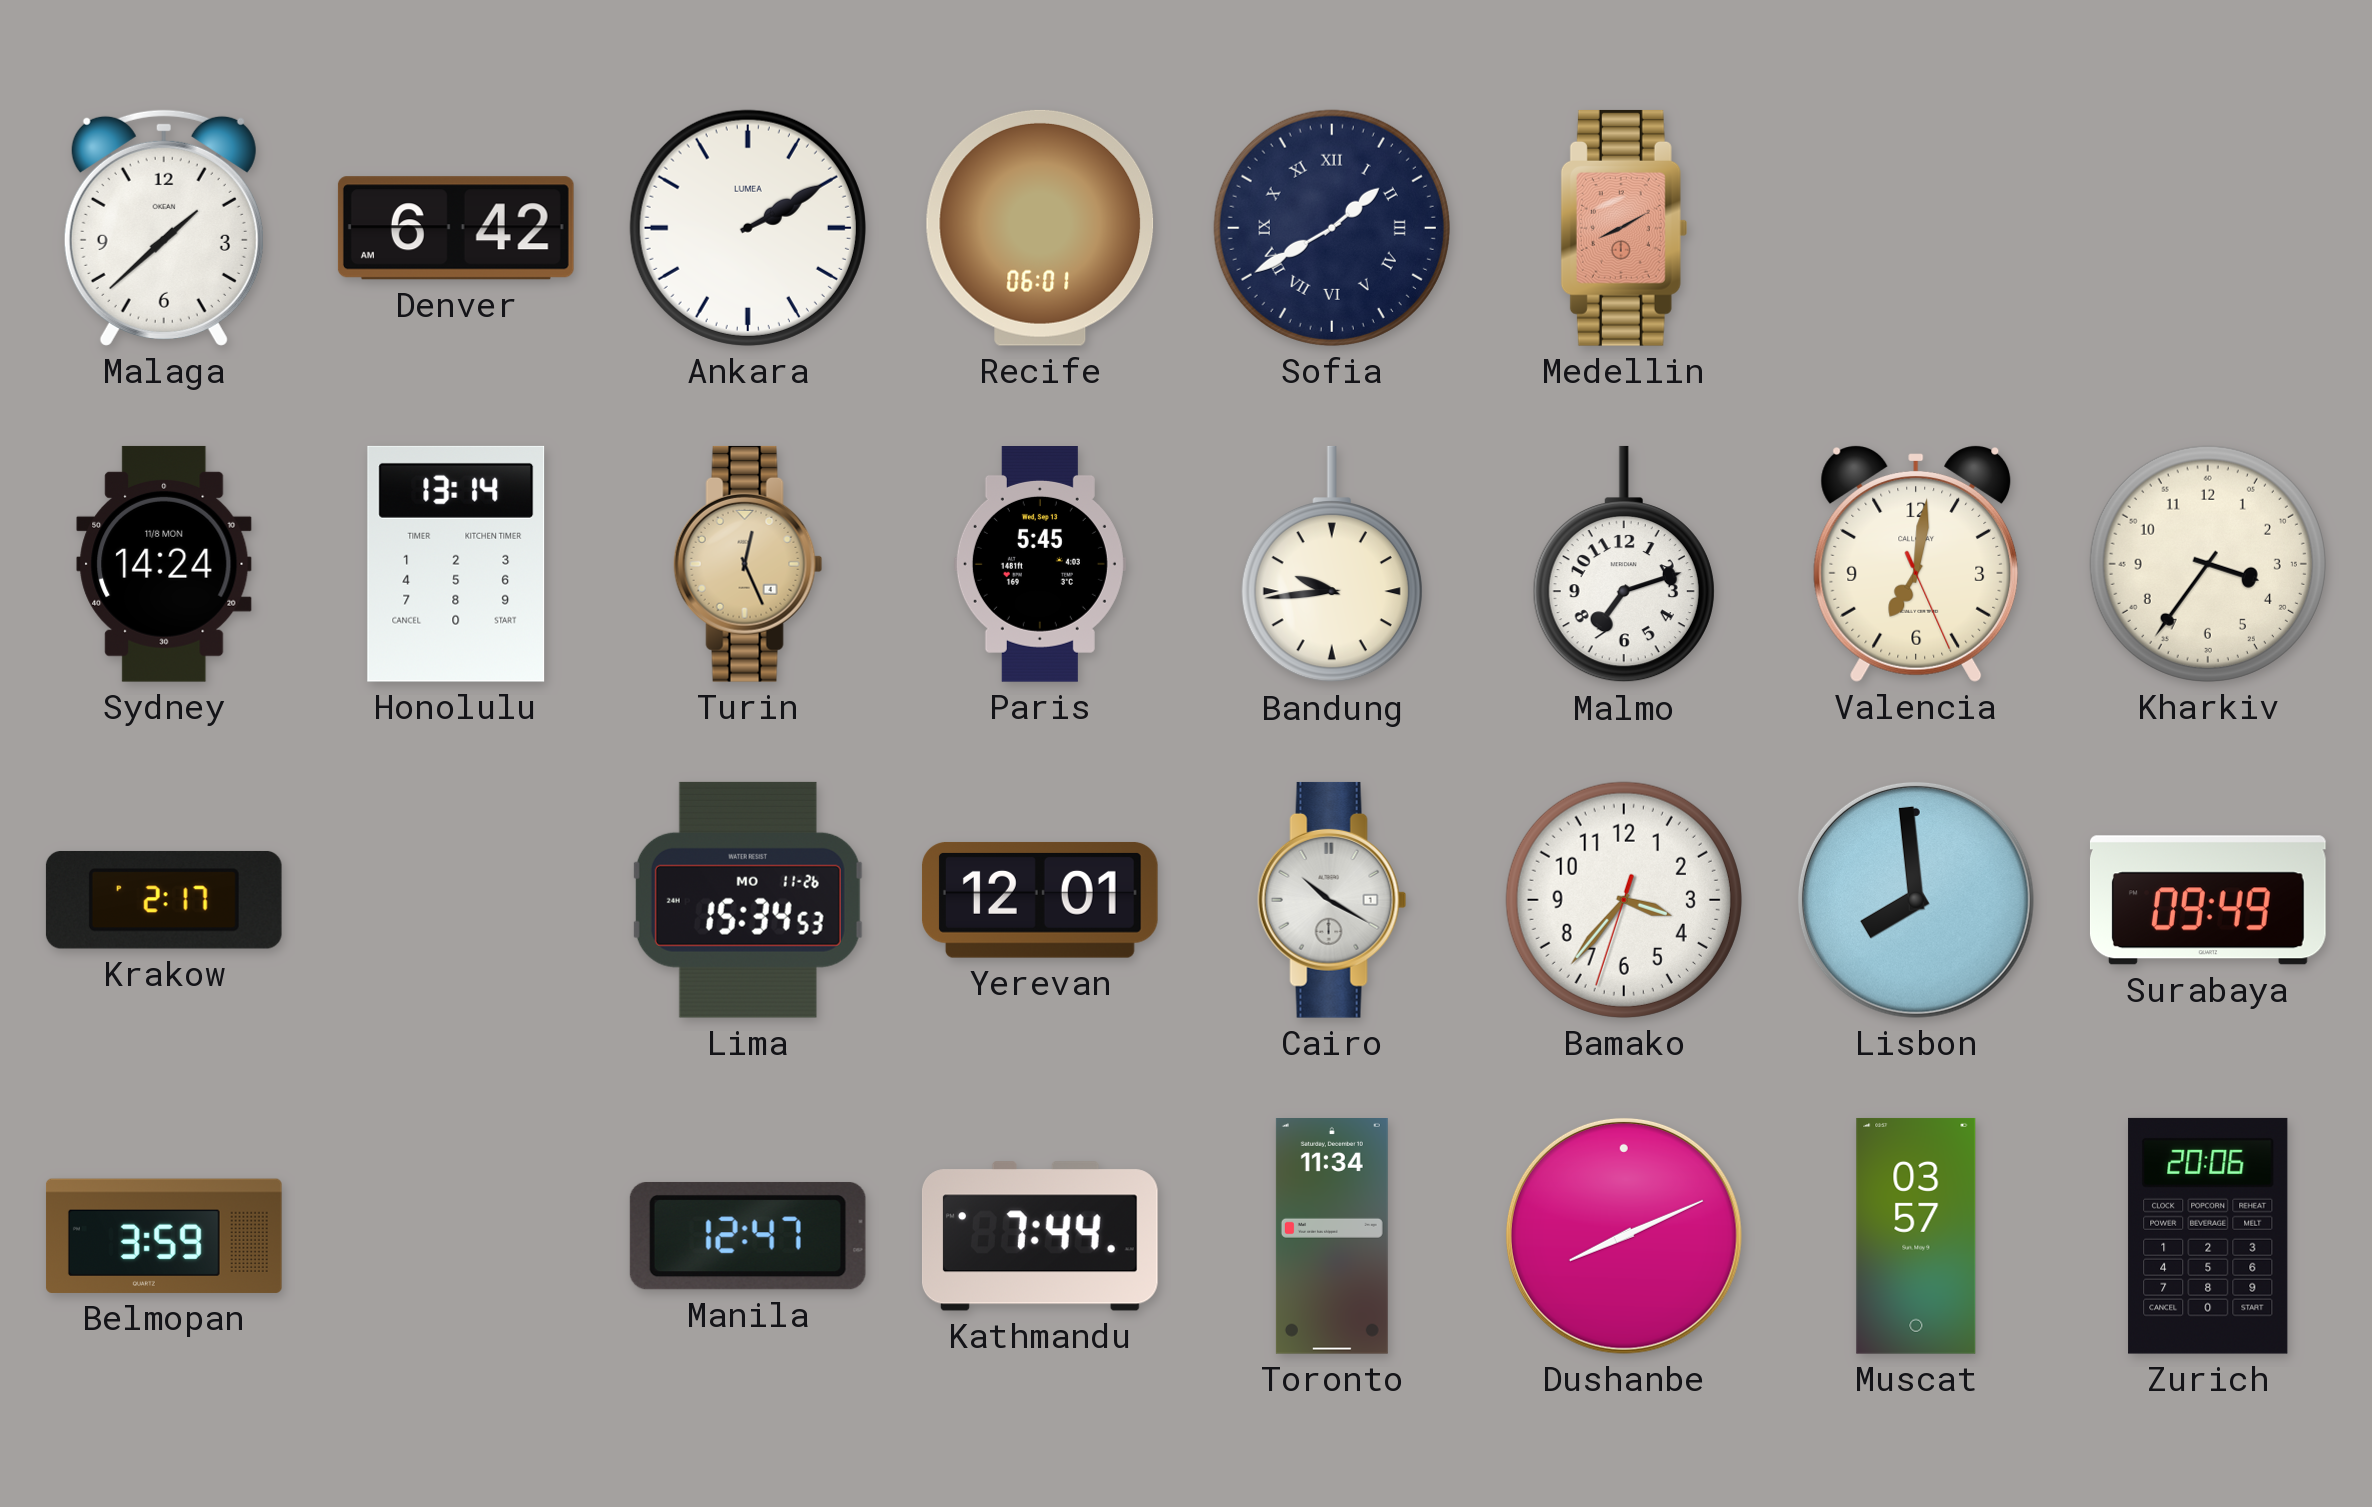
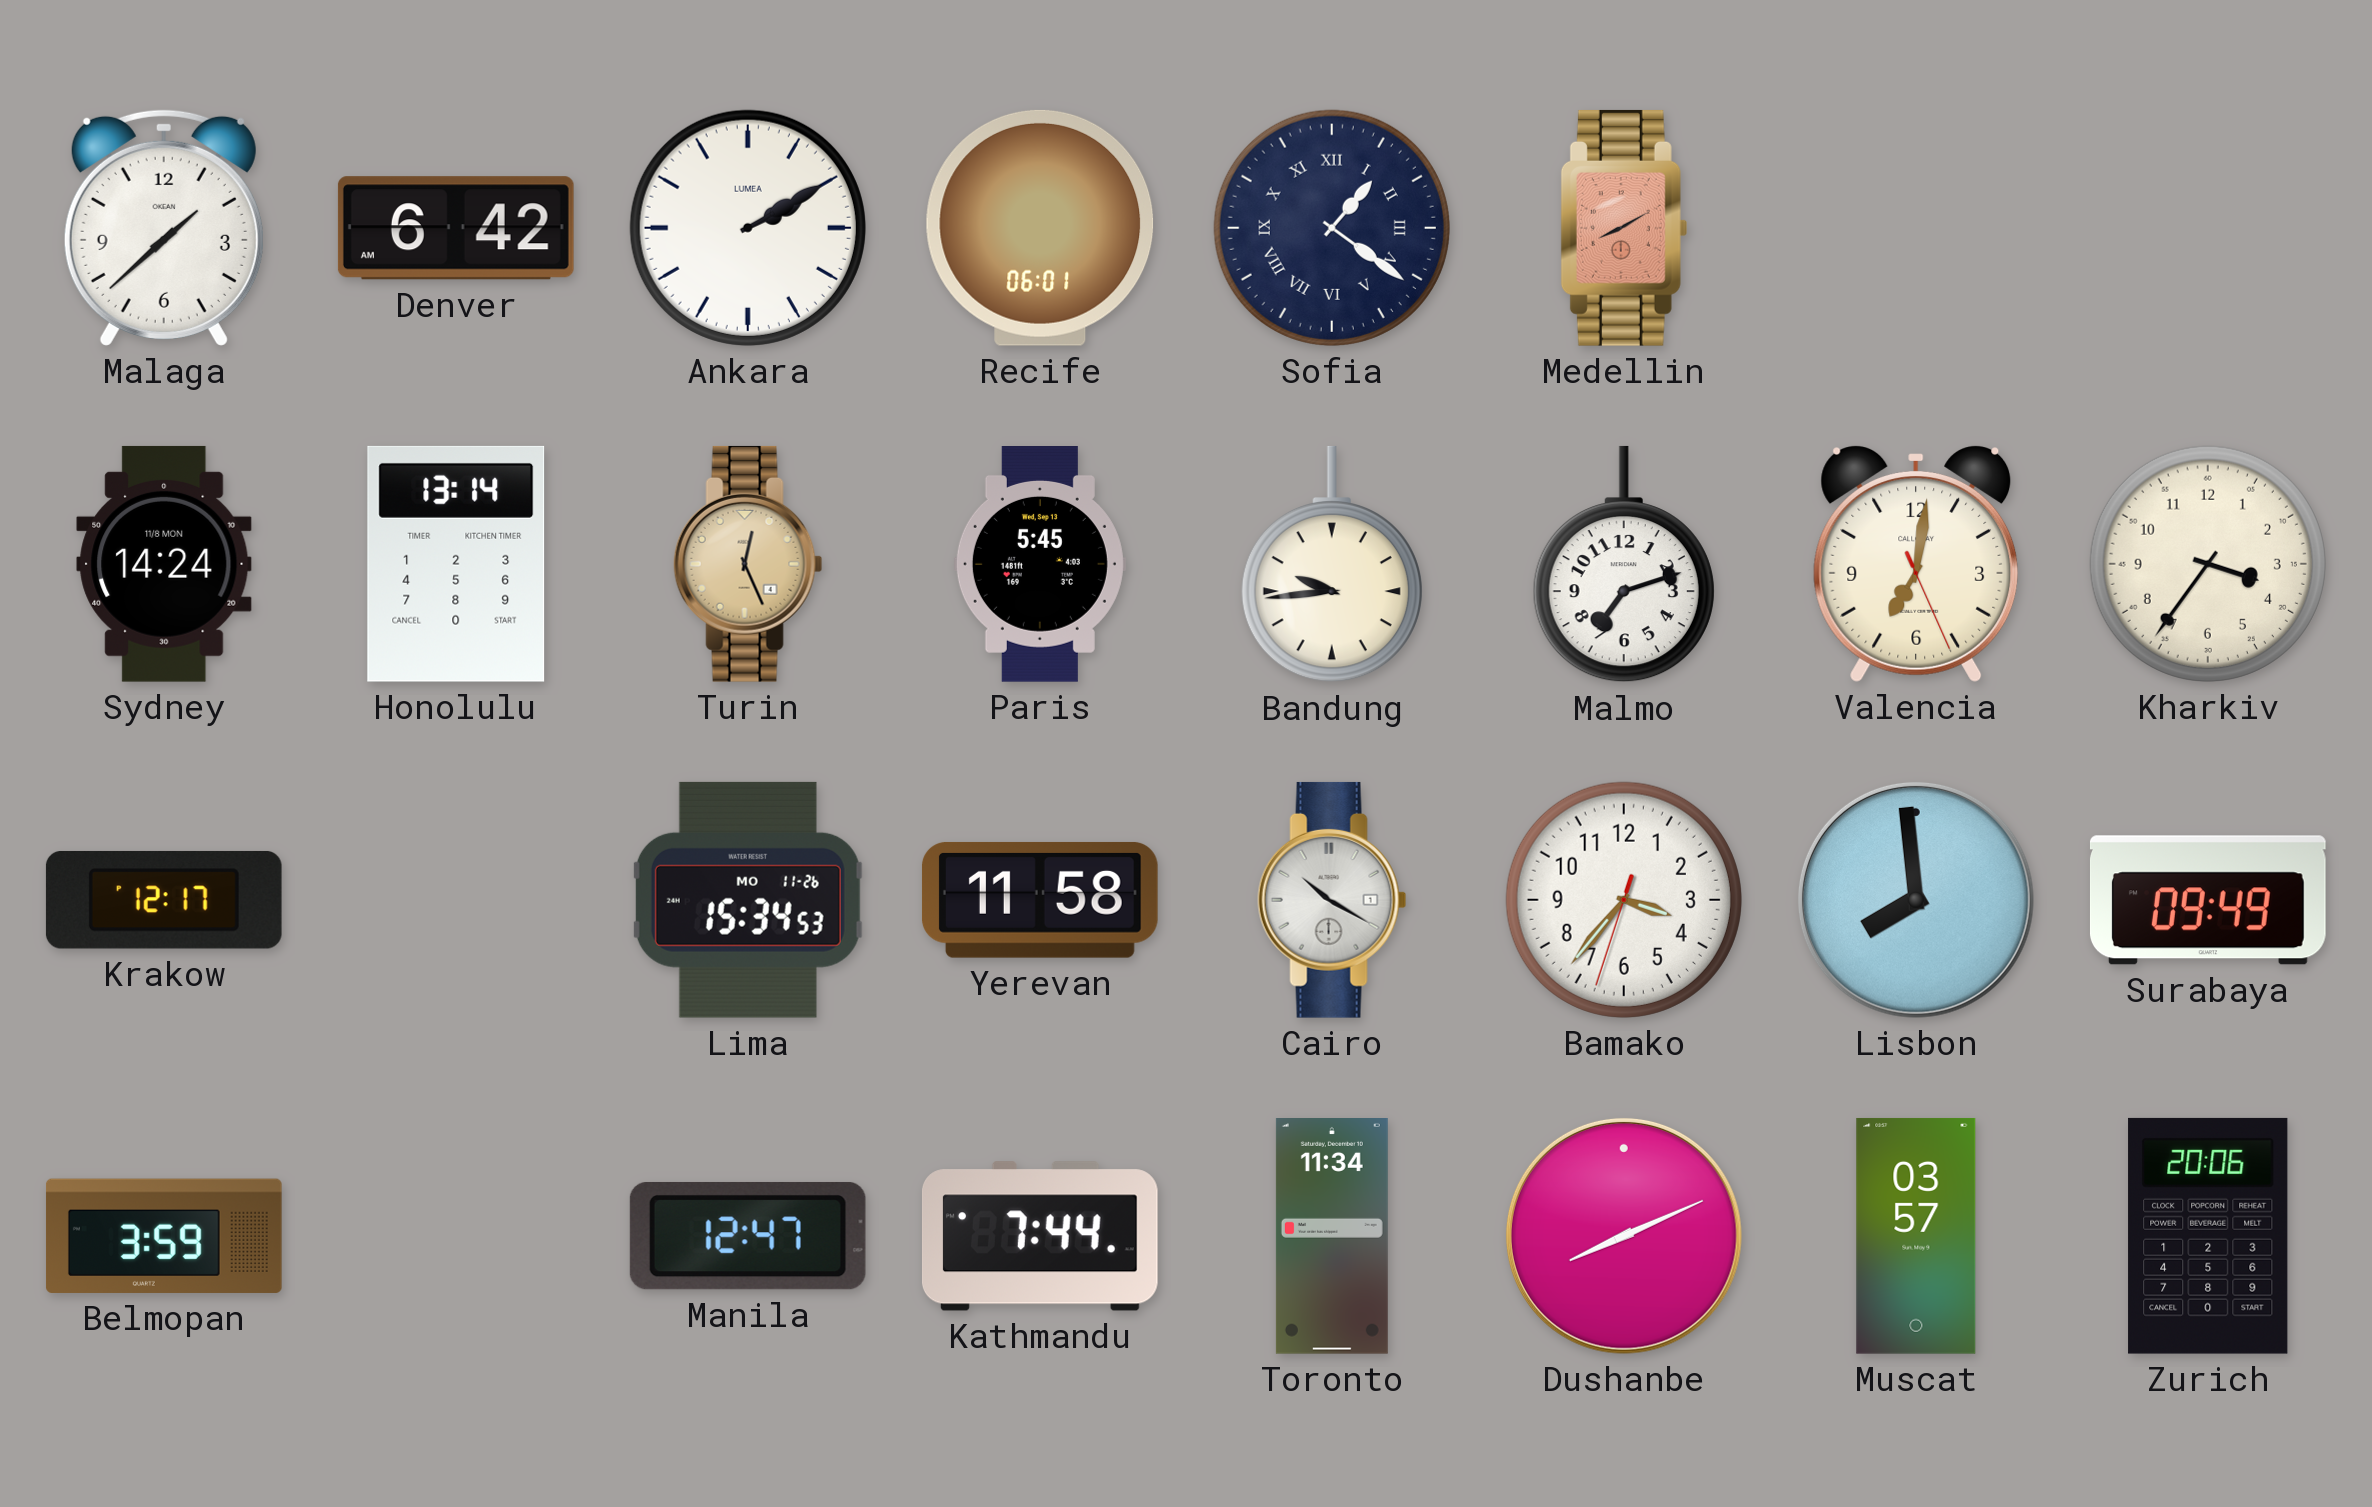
Sofia: 1:40 -> 1:21 (1332, 228)
Krakow: 2:17 -> 12:17 (164, 900)
Yerevan: 12:01 -> 11:58 (1040, 900)
